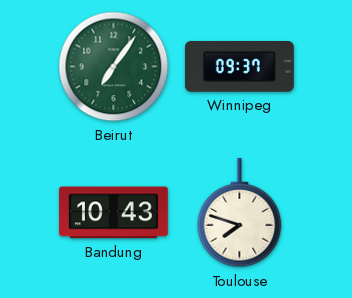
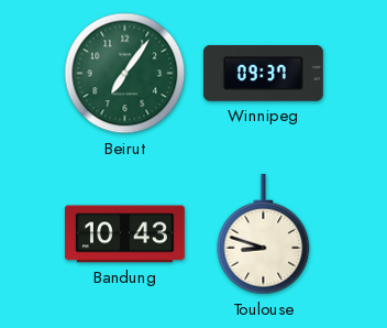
Toulouse: 7:48 -> 8:48 (264, 234)
